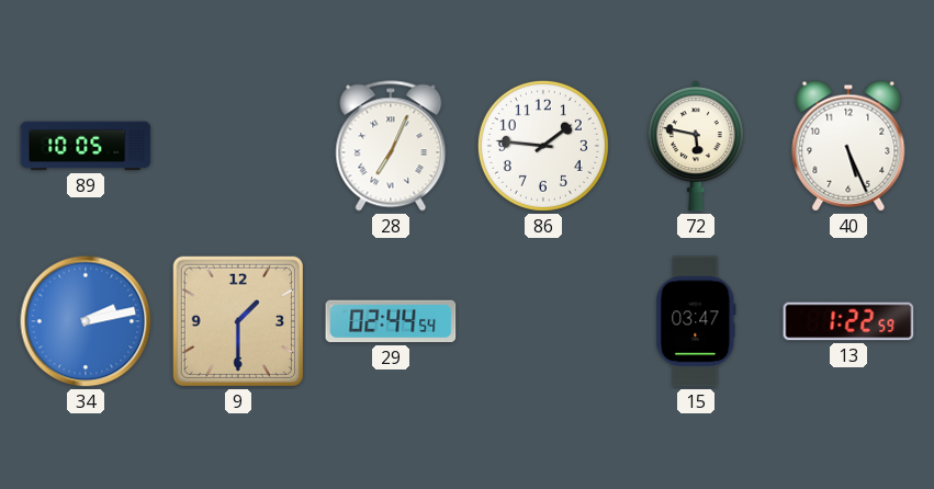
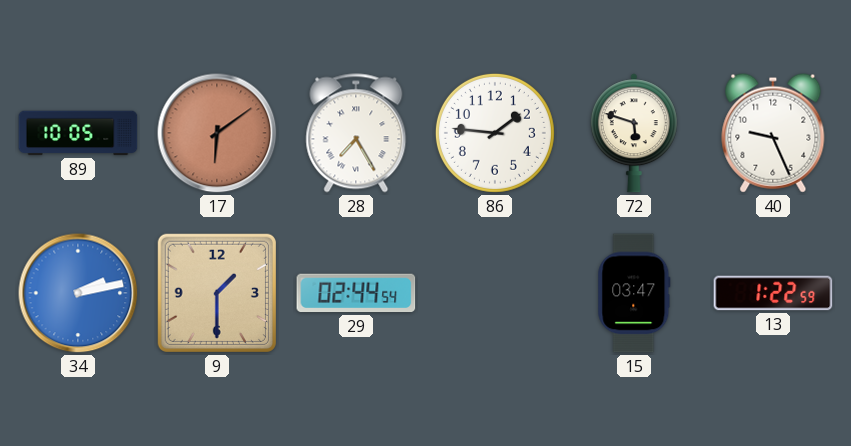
17: none -> 6:09 (217, 133)
28: 7:04 -> 7:25 (356, 133)
72: 5:47 -> 5:48 (634, 133)
40: 5:26 -> 9:26 (773, 133)
